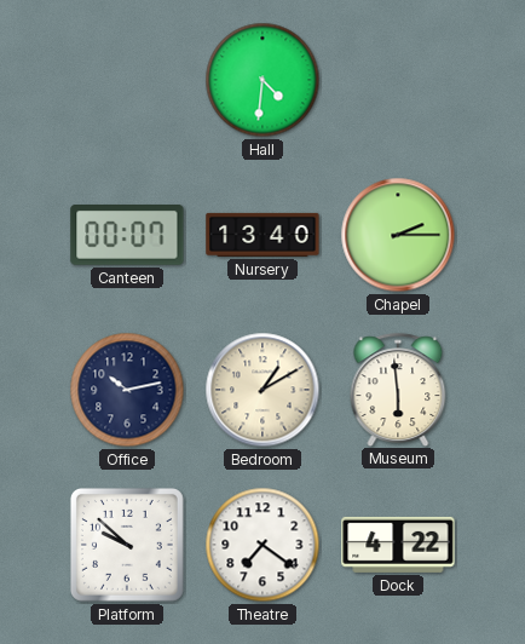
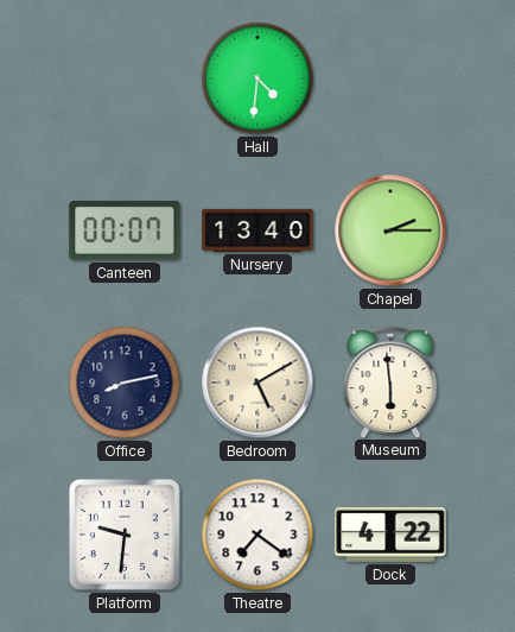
Office: 10:13 -> 8:13 (125, 383)
Bedroom: 1:10 -> 5:10 (257, 383)
Platform: 9:52 -> 9:31 (125, 535)
